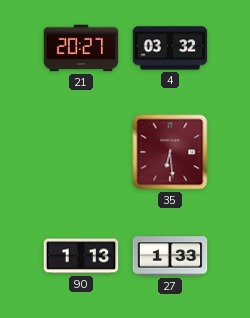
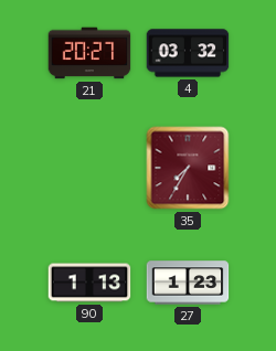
35: 6:29 -> 7:35 (188, 168)
27: 1:33 -> 1:23 (188, 283)
